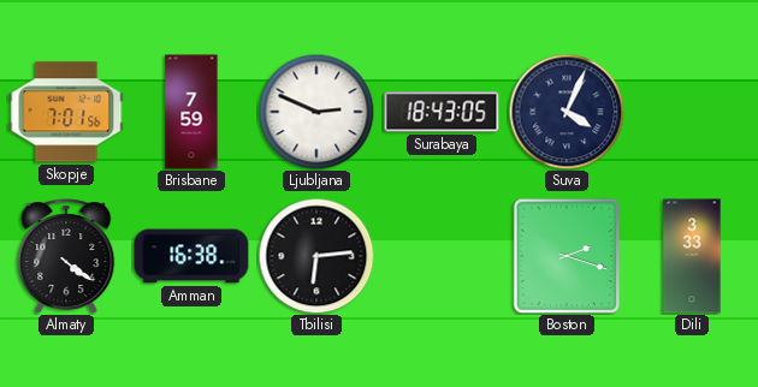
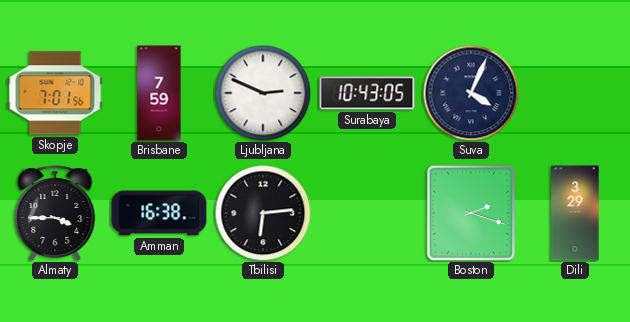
Surabaya: 18:43 -> 10:43 (367, 93)
Almaty: 4:21 -> 3:45 (55, 213)
Dili: 3:33 -> 3:29 (575, 213)
